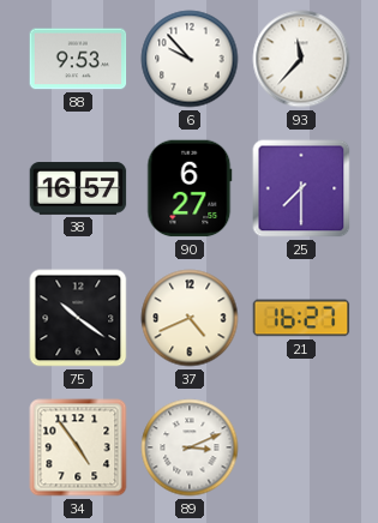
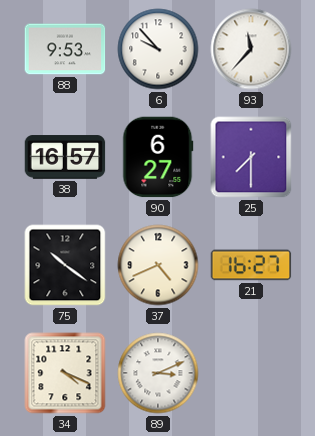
34: 4:54 -> 4:19 (65, 373)
